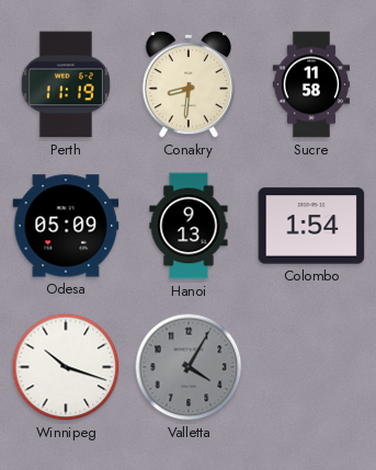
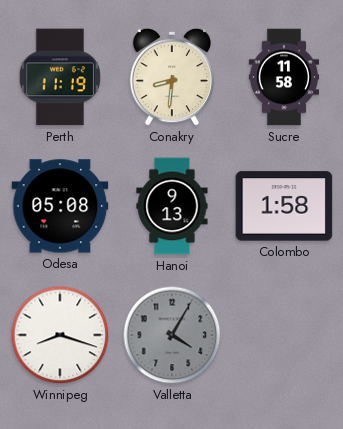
Odesa: 05:09 -> 05:08 (60, 206)
Colombo: 1:54 -> 1:58 (284, 206)
Winnipeg: 10:18 -> 8:18 (60, 335)
